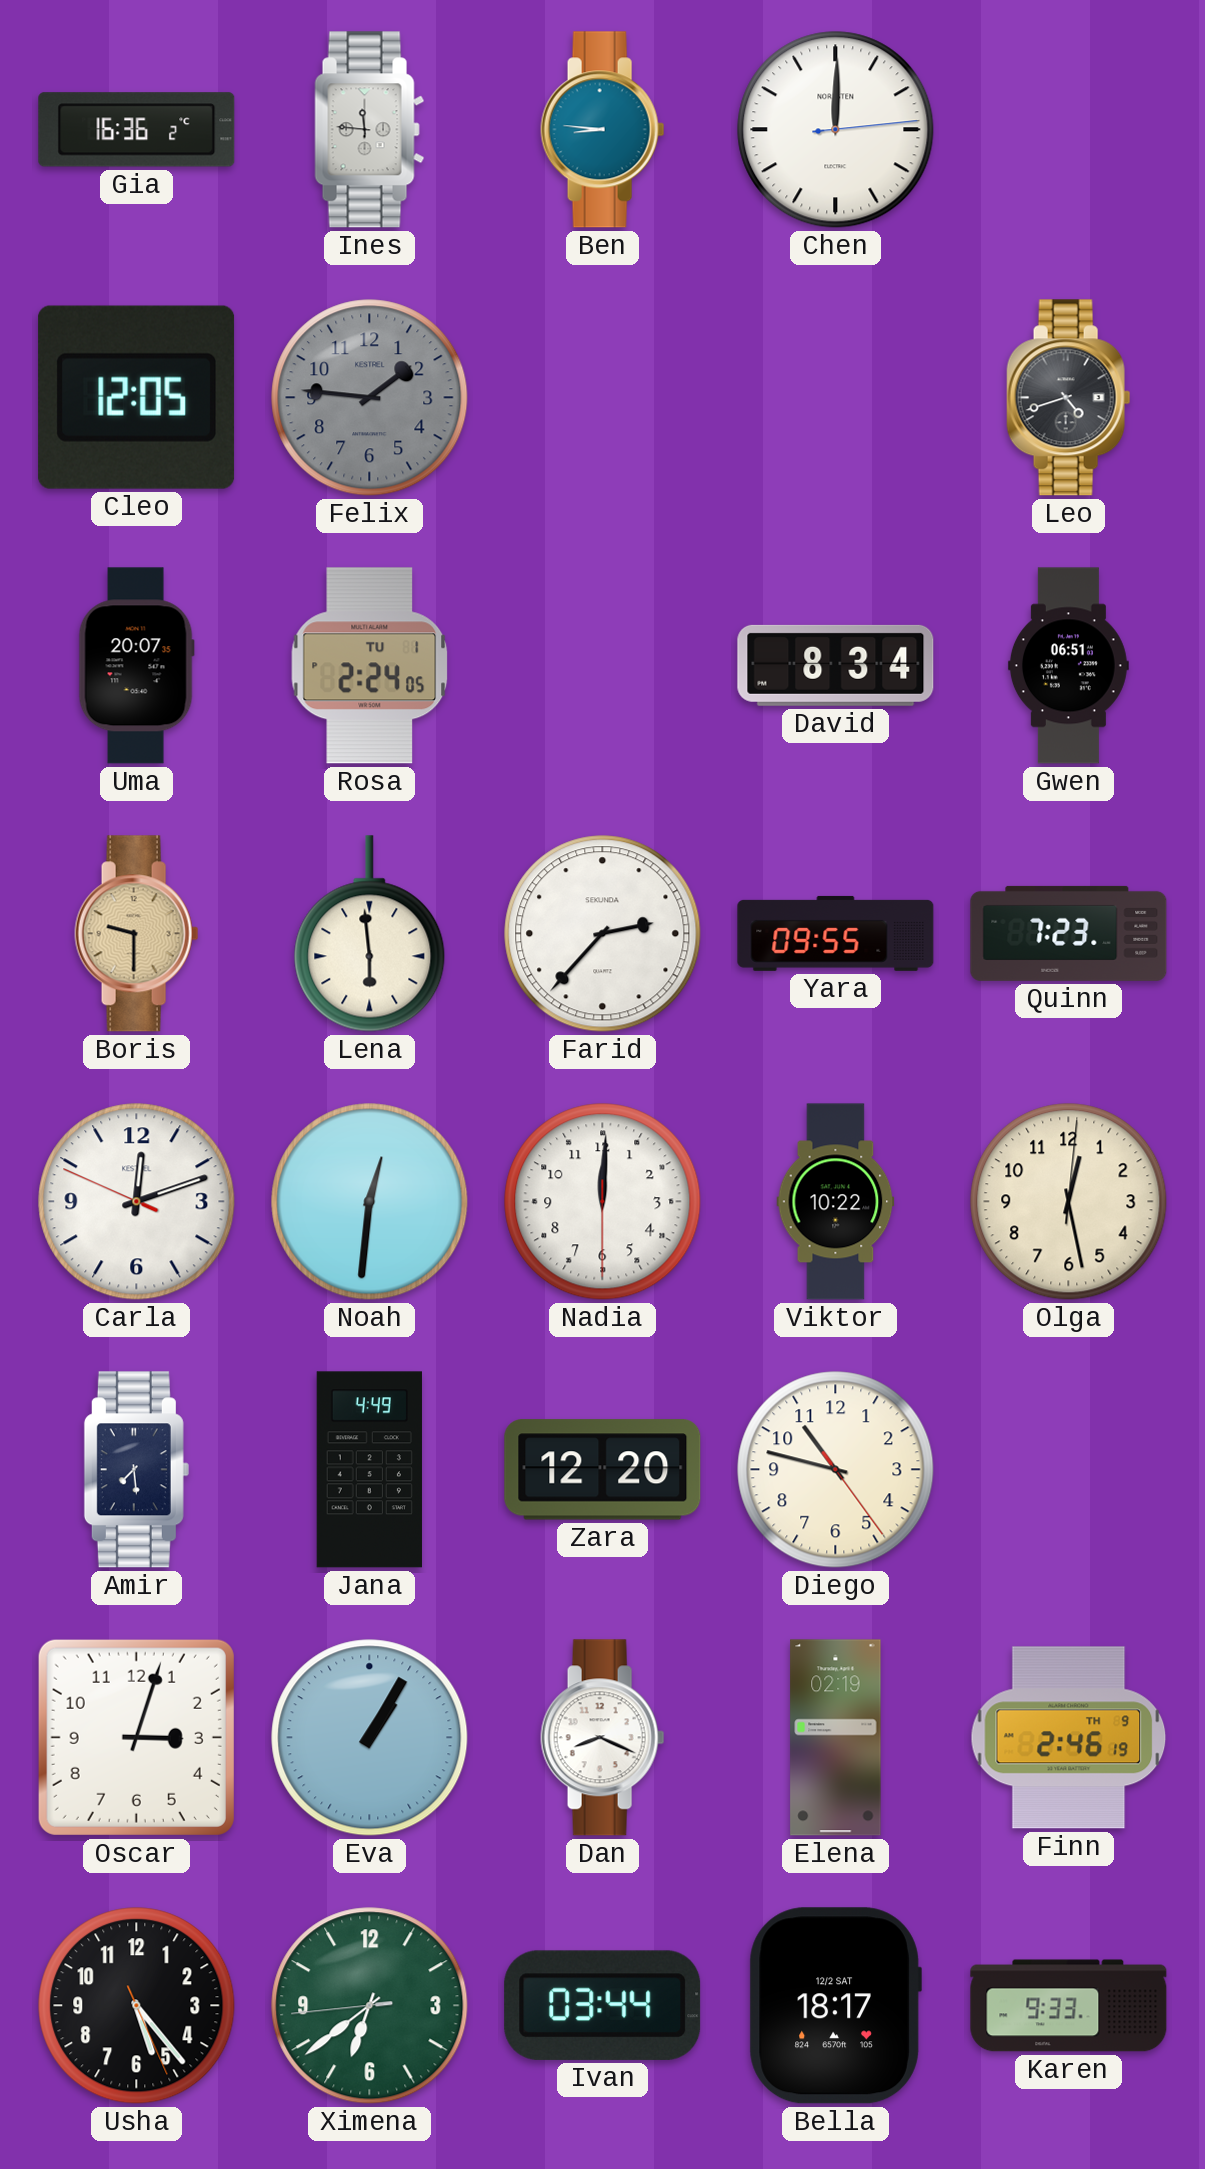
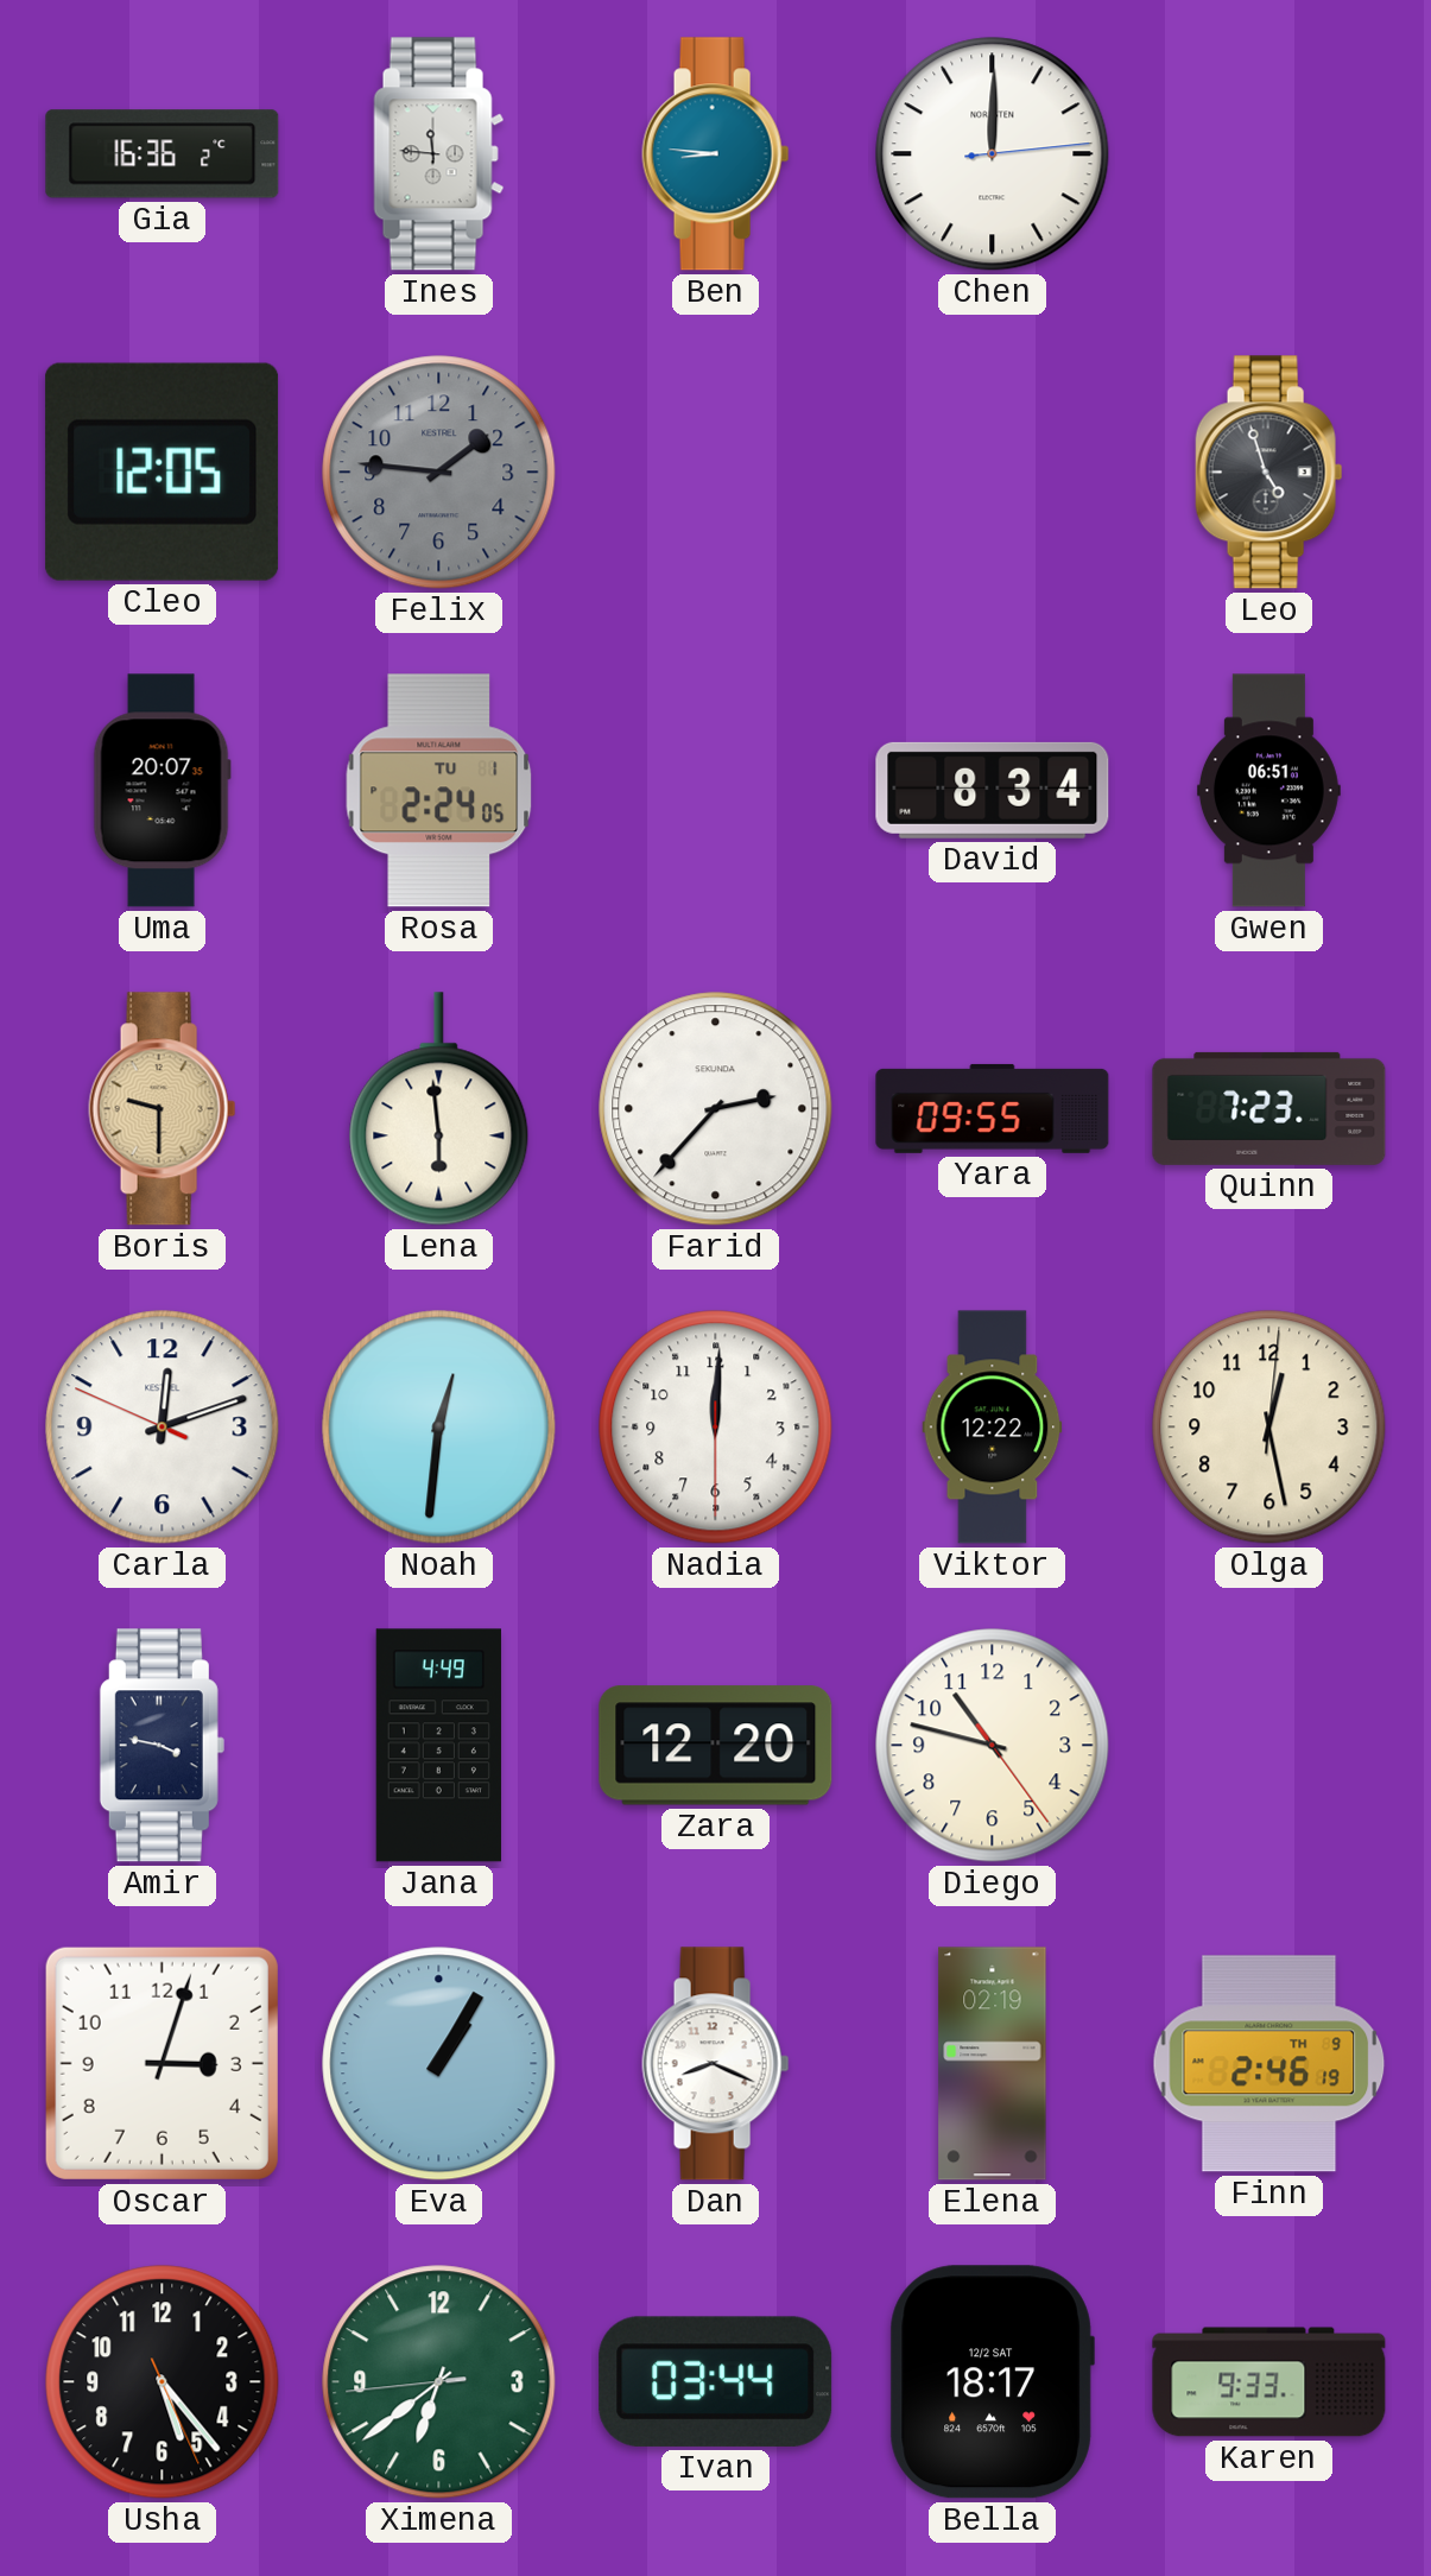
Leo: 4:42 -> 4:57 (1269, 473)
Viktor: 10:22 -> 12:22 (993, 1428)
Amir: 7:29 -> 3:47 (162, 1746)
